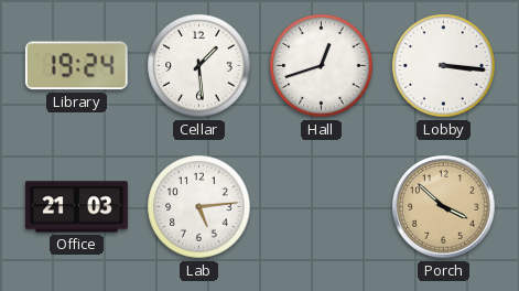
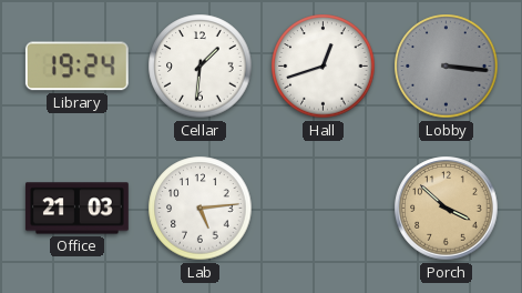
Cellar: 1:29 -> 1:31 (201, 67)
Lobby dial: white -> grey (447, 67)
